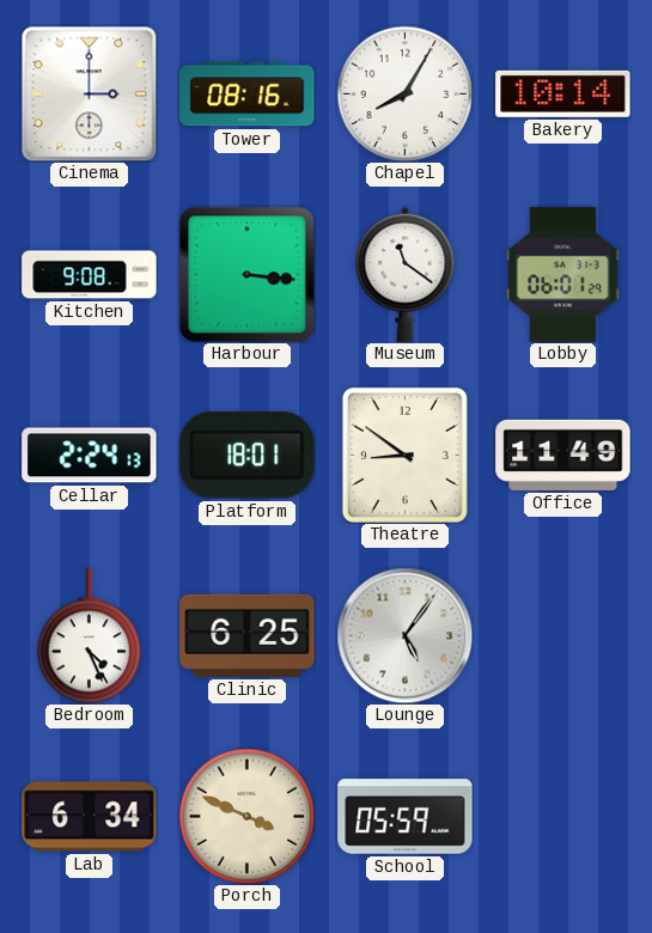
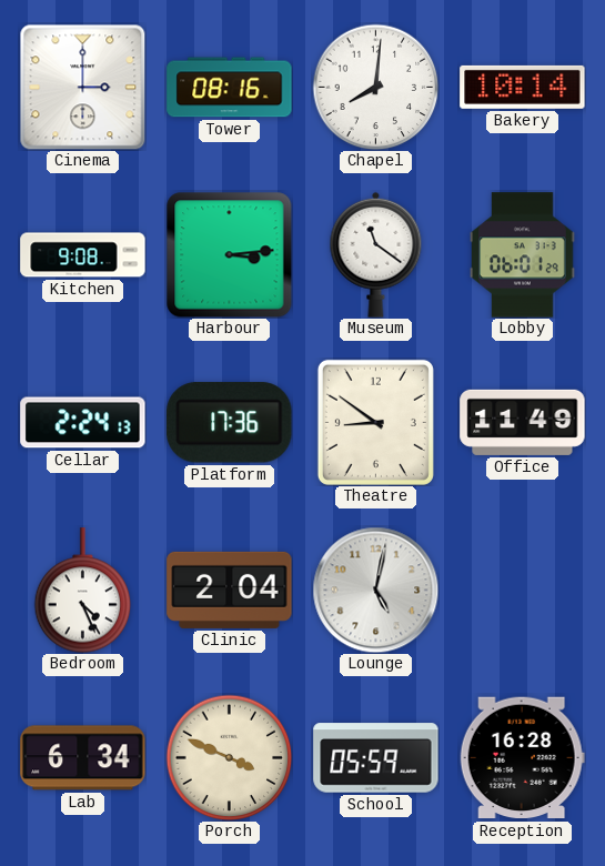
Chapel: 8:05 -> 8:01 (375, 87)
Harbour: 3:16 -> 3:14 (229, 254)
Platform: 18:01 -> 17:36 (230, 423)
Clinic: 6:25 -> 2:04 (230, 590)
Lounge: 5:06 -> 5:02 (375, 590)
Reception: none -> 16:28 (522, 758)
